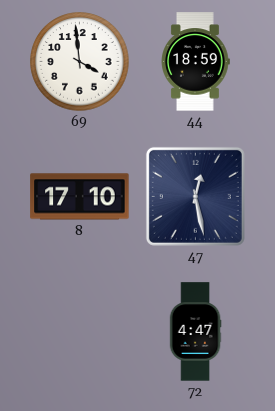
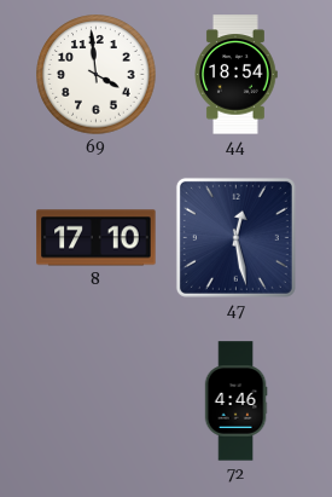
44: 18:59 -> 18:54 (235, 75)
72: 4:47 -> 4:46 (235, 401)
